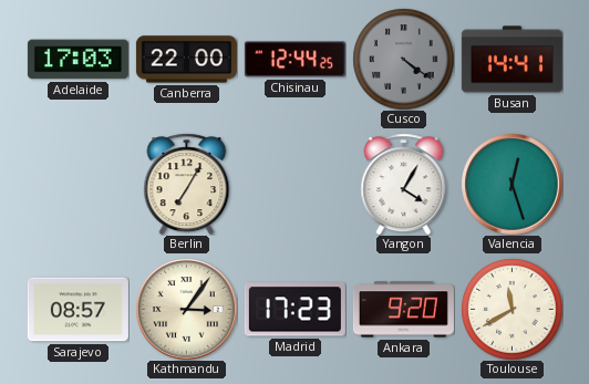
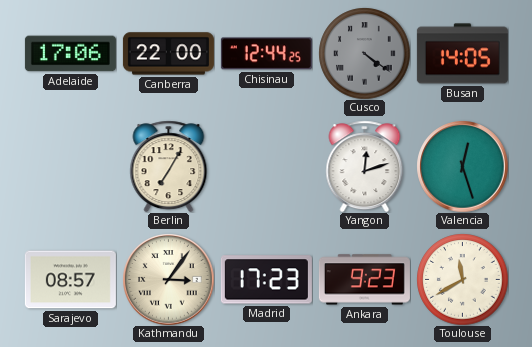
Adelaide: 17:03 -> 17:06 (70, 54)
Busan: 14:41 -> 14:05 (462, 54)
Yangon: 4:05 -> 12:12 (365, 166)
Ankara: 9:20 -> 9:23 (364, 280)
